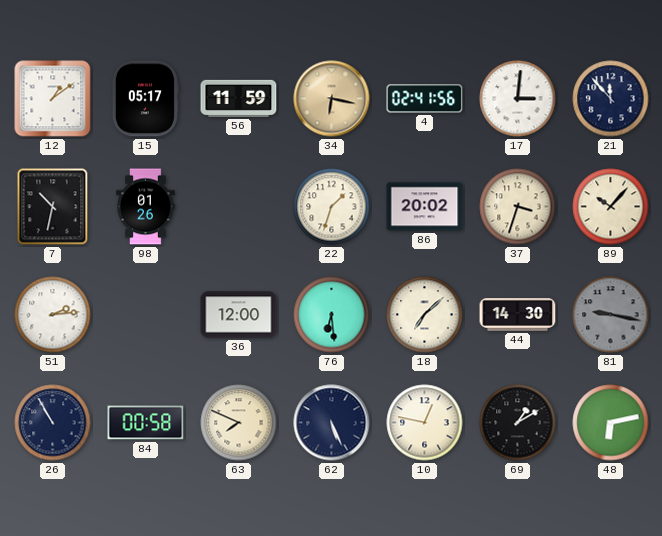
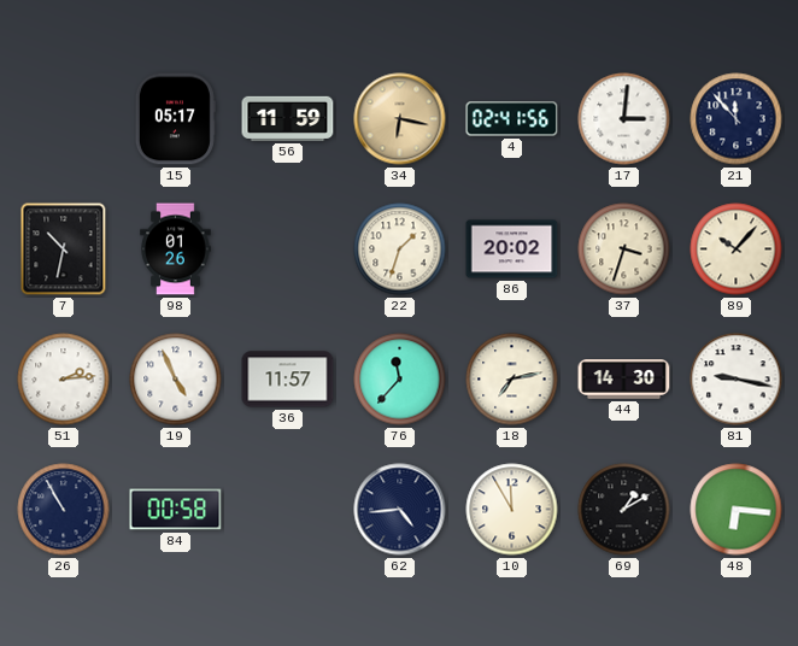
12: 1:09 -> none (53, 99)
19: none -> 4:56 (176, 380)
36: 12:00 -> 11:57 (288, 380)
76: 6:29 -> 11:37 (400, 380)
18: 7:08 -> 7:13 (512, 380)
81 dial: grey -> white (737, 380)
63: 7:49 -> none (239, 423)
62: 5:26 -> 4:44 (400, 510)
10: 12:47 -> 11:55 (512, 510)
48: 6:13 -> 6:16 (737, 510)
